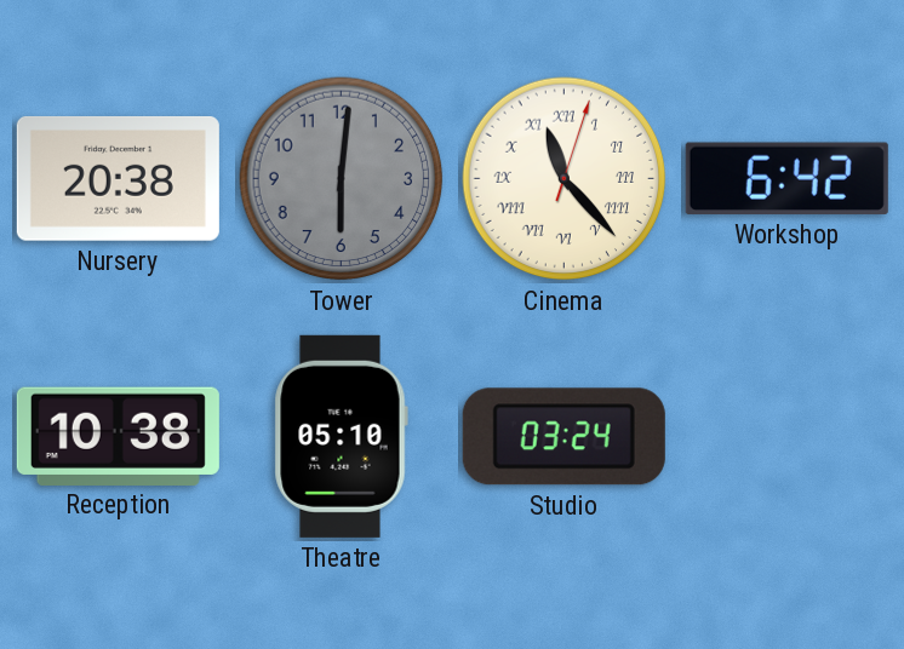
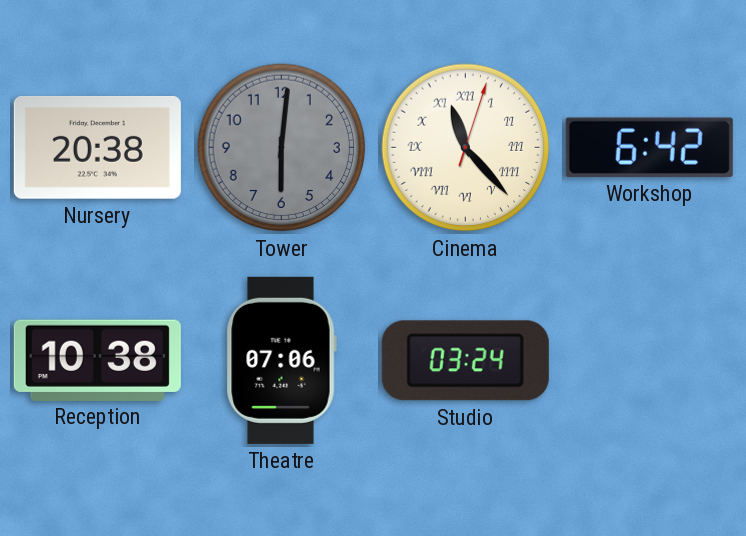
Theatre: 05:10 -> 07:06 (281, 360)
